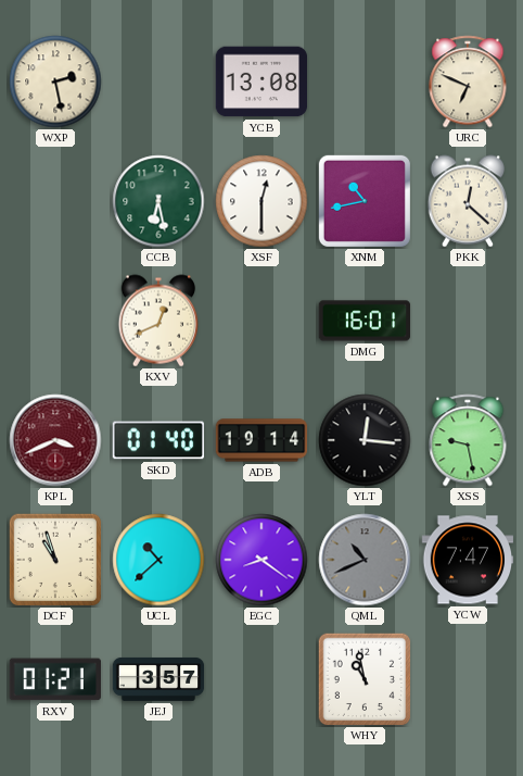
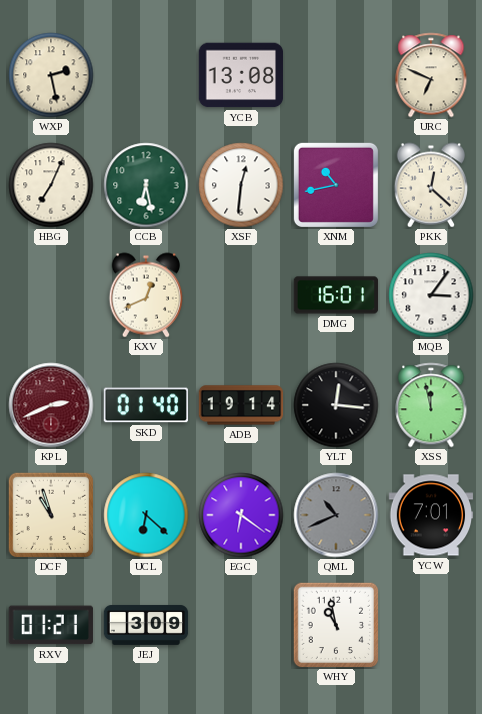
HBG: none -> 7:04 (51, 185)
XSF: 12:30 -> 12:31 (241, 185)
MQB: none -> 3:06 (431, 295)
KPL: 3:41 -> 2:41 (51, 405)
XSS: 9:28 -> 11:58 (431, 405)
UCL: 10:38 -> 6:22 (146, 515)
EGC: 8:21 -> 6:21 (241, 515)
YCW: 7:47 -> 7:01 (431, 515)
JEJ: 3:57 -> 3:09 (146, 625)
